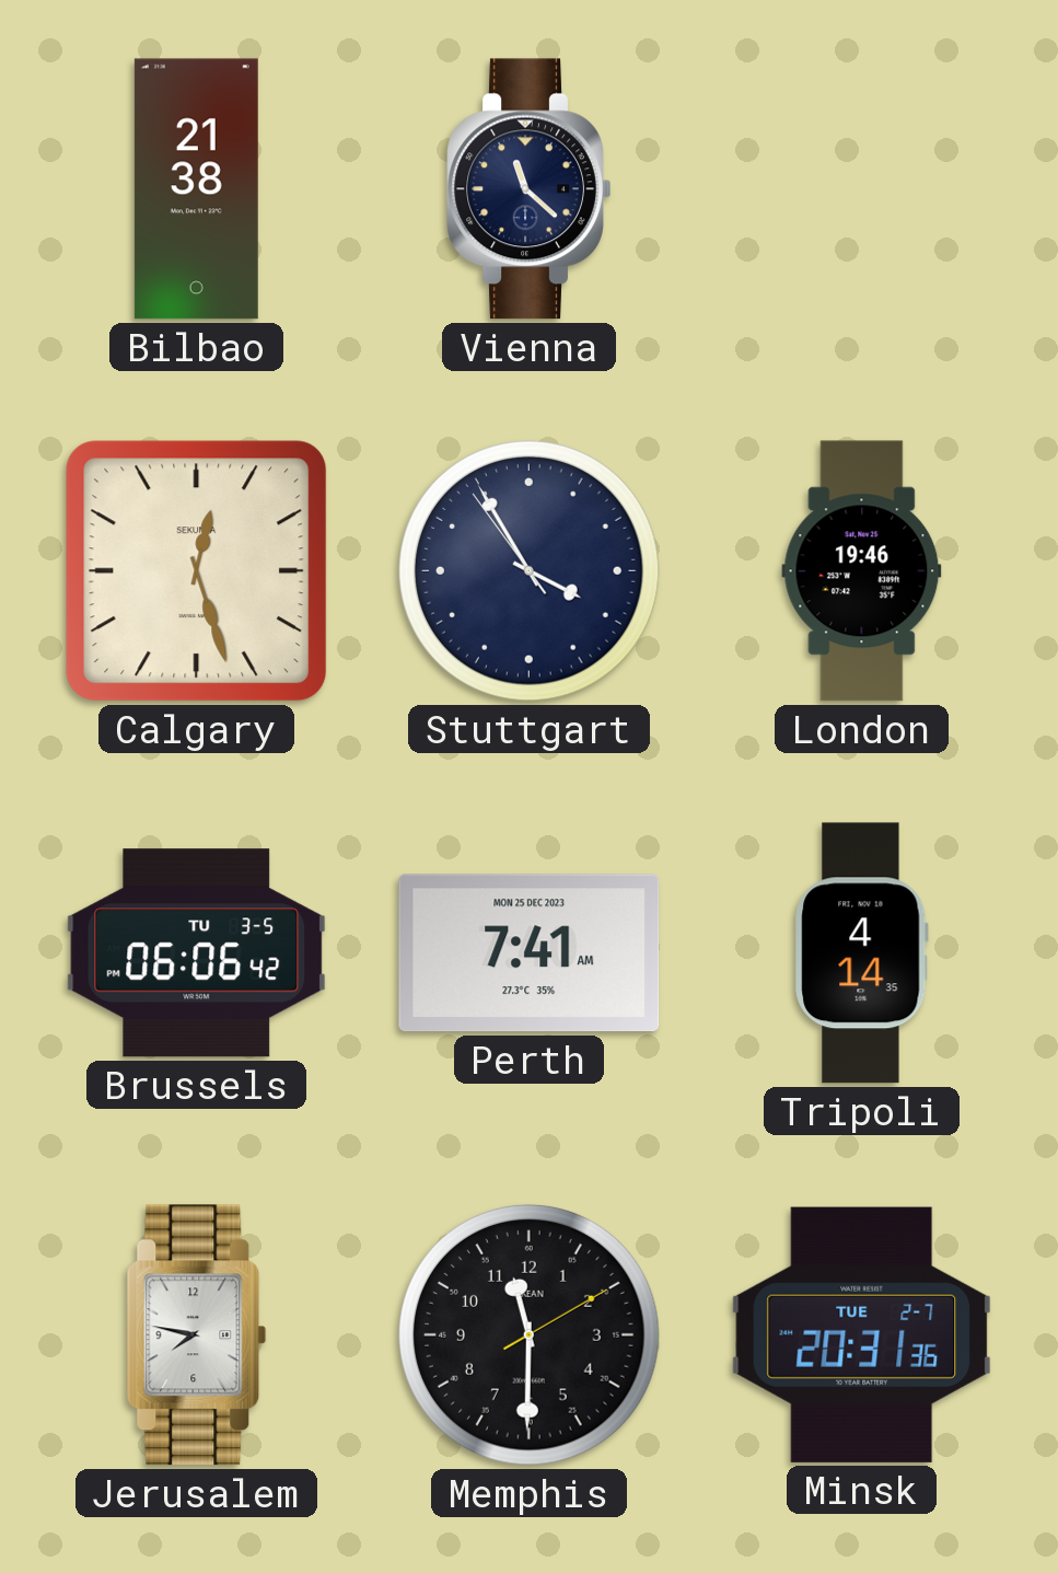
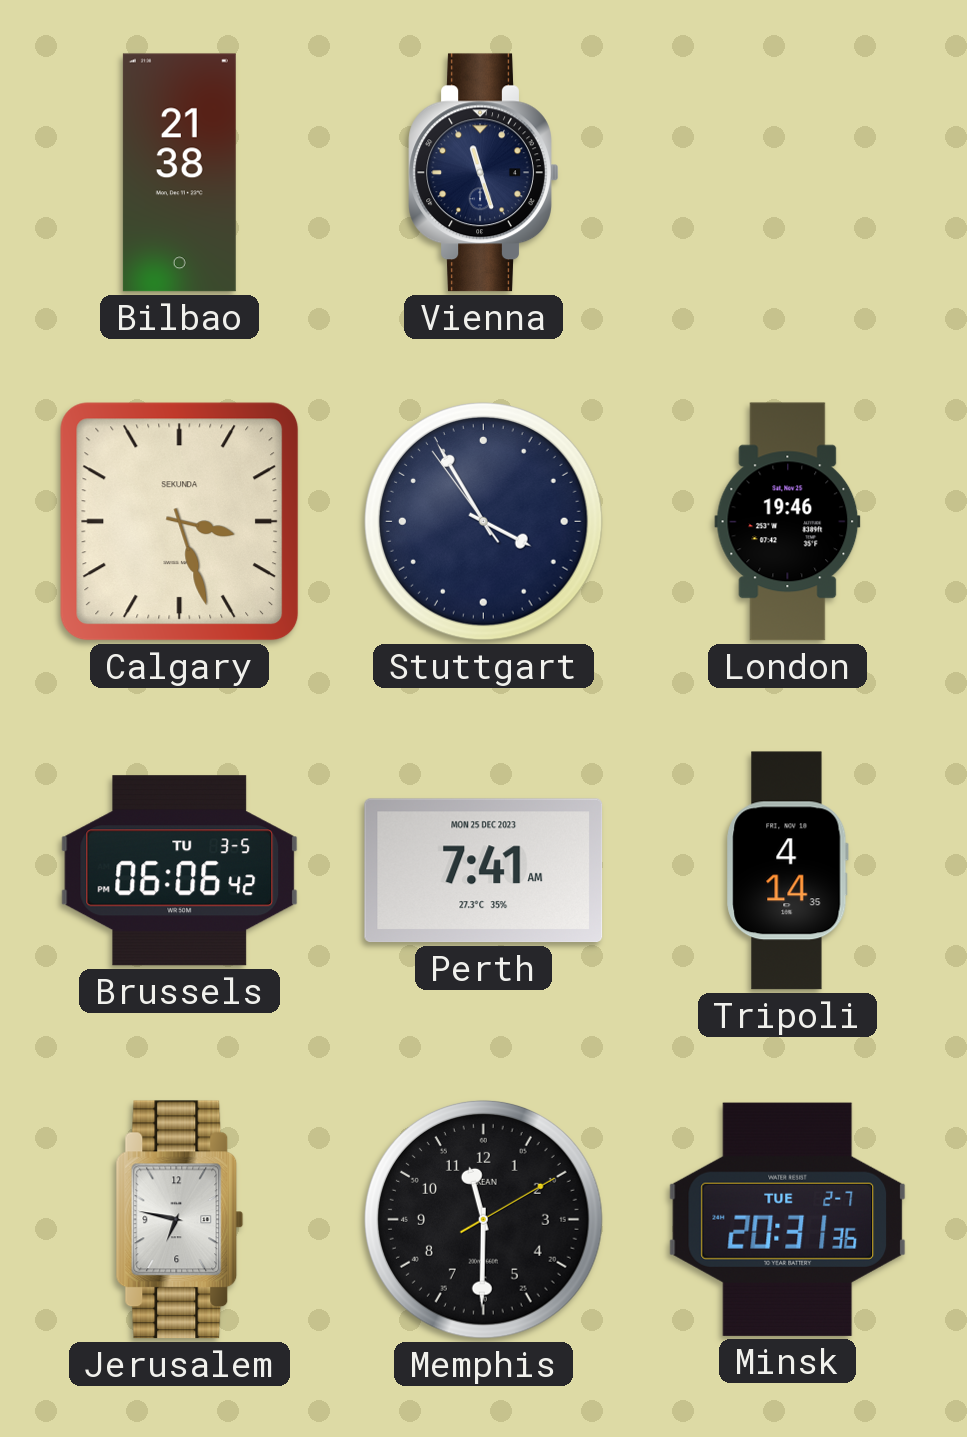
Vienna: 11:22 -> 11:27 (484, 173)
Calgary: 12:27 -> 3:27 (180, 522)
Jerusalem: 7:47 -> 6:47 (180, 1220)
